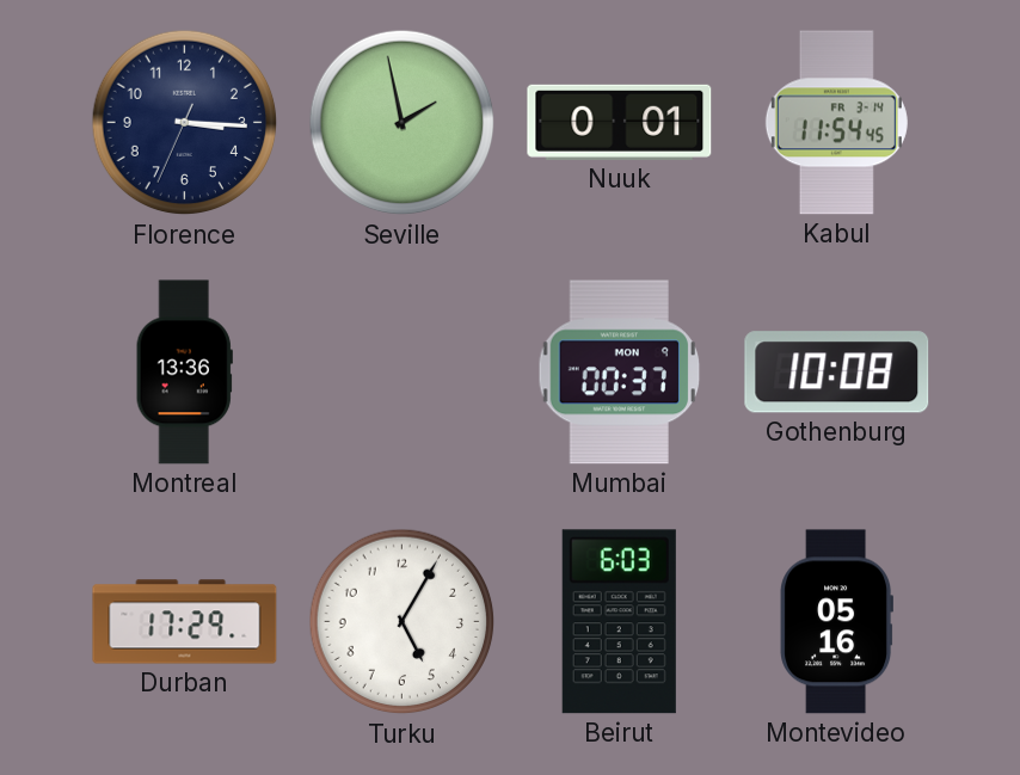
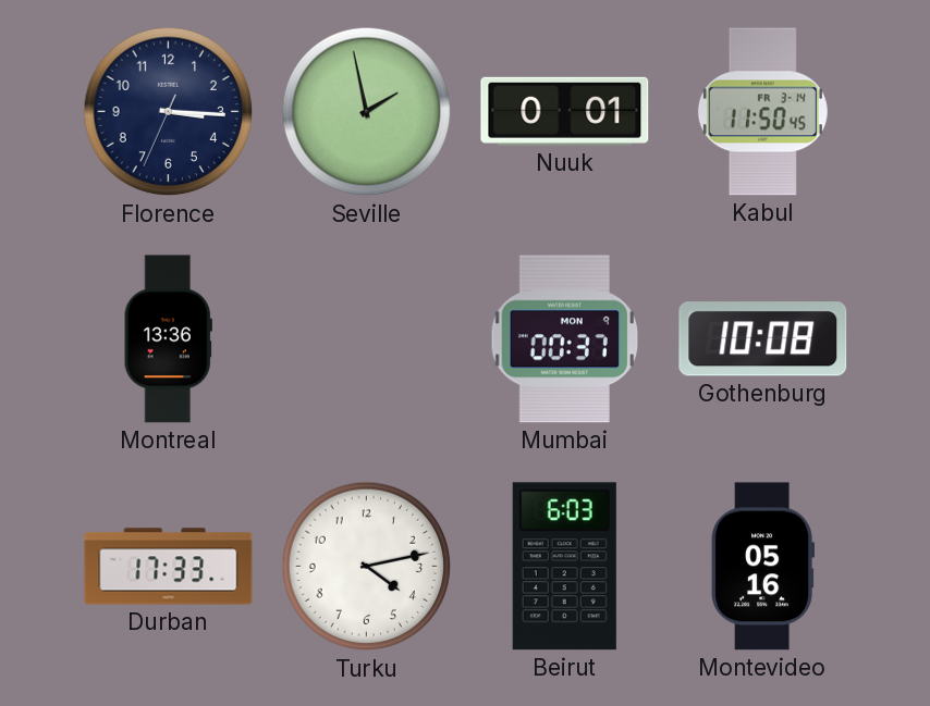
Kabul: 11:54 -> 11:50 (762, 112)
Durban: 17:29 -> 17:33 (169, 567)
Turku: 5:05 -> 4:13 (367, 567)
